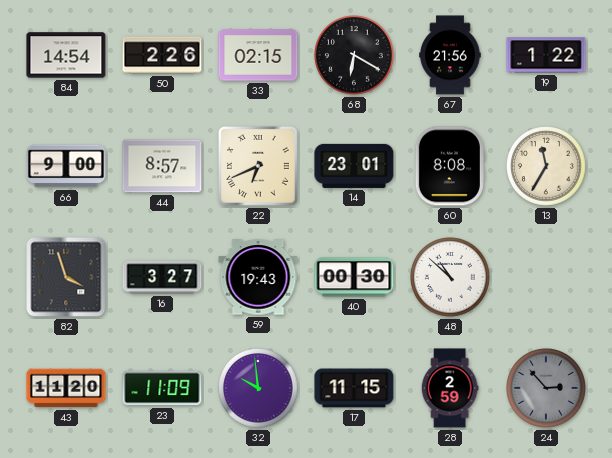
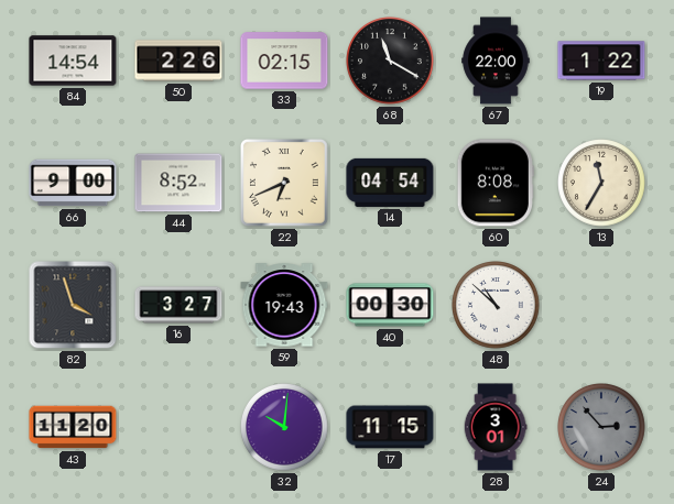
68: 6:20 -> 11:20 (391, 62)
67: 21:56 -> 22:00 (496, 61)
44: 8:57 -> 8:52 (178, 183)
14: 23:01 -> 04:54 (390, 183)
23: 11:09 -> none (162, 388)
32: 9:59 -> 10:01 (285, 428)
28: 2:59 -> 3:01 (496, 427)
